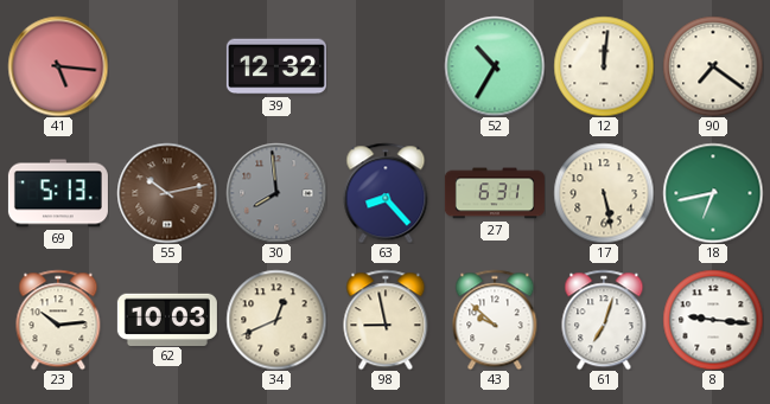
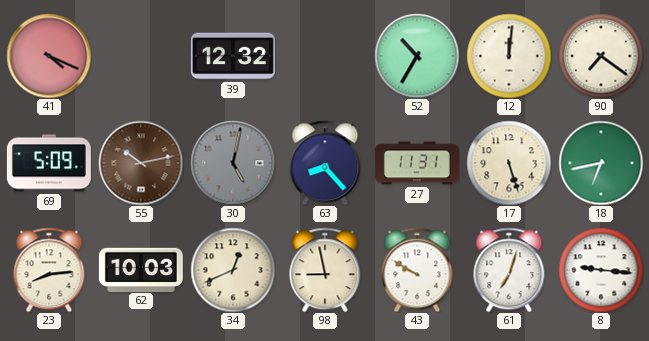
41: 5:16 -> 4:19 (49, 56)
69: 5:13 -> 5:09 (49, 163)
30: 7:59 -> 5:02 (233, 163)
27: 6:31 -> 11:31 (417, 163)
17: 5:28 -> 5:27 (509, 163)
23: 10:14 -> 8:14 (49, 270)
43: 9:52 -> 9:50 (417, 270)
